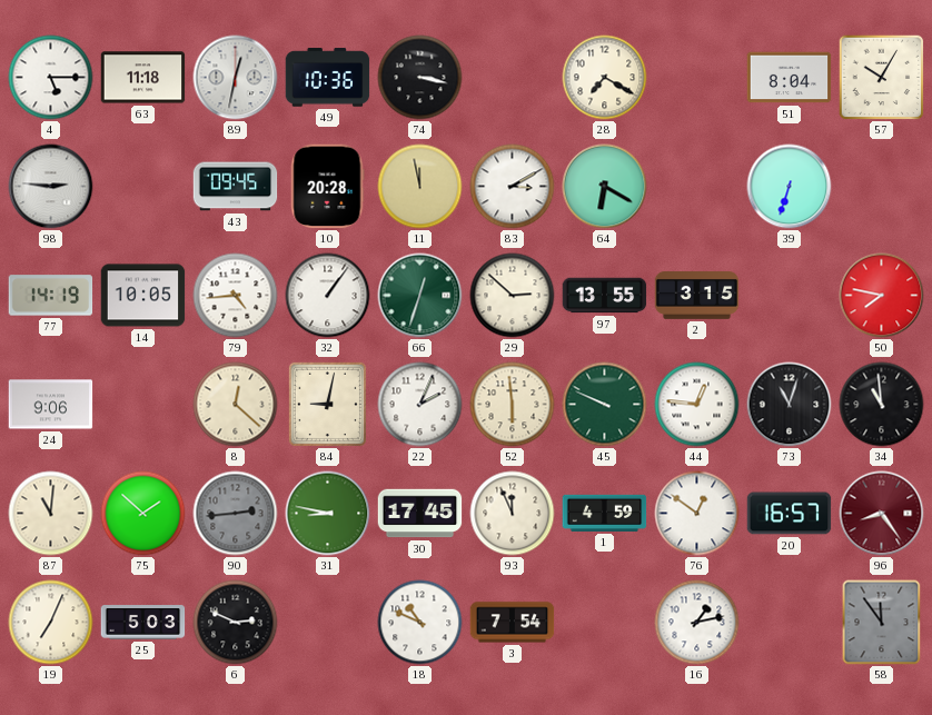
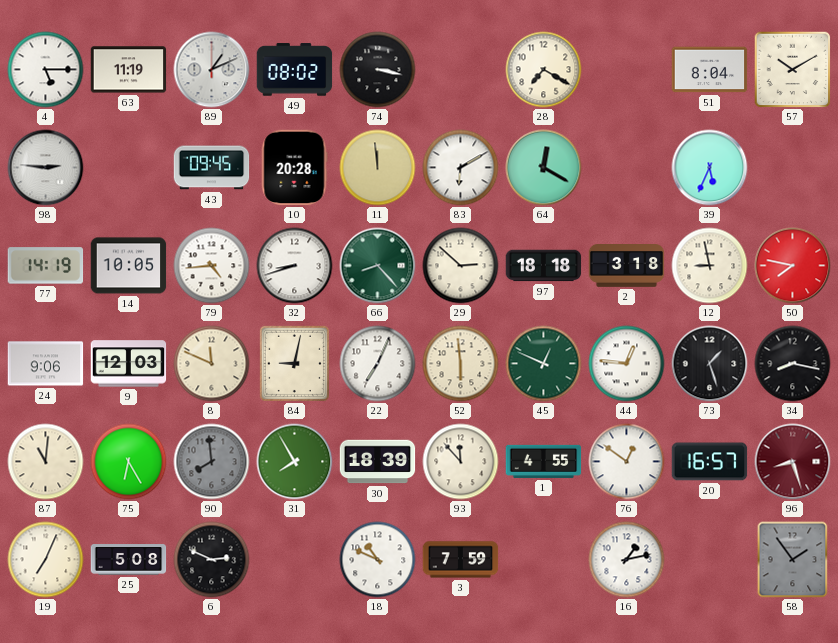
63: 11:18 -> 11:19 (129, 70)
89: 12:32 -> 1:11 (212, 70)
49: 10:36 -> 08:02 (295, 70)
57: 10:05 -> 10:10 (793, 70)
11: 11:58 -> 11:59 (378, 168)
83: 3:10 -> 6:10 (461, 168)
64: 6:20 -> 12:20 (544, 168)
39: 6:33 -> 5:34 (710, 168)
32: 1:06 -> 8:42 (295, 266)
66: 12:33 -> 8:23 (378, 266)
97: 13:55 -> 18:18 (544, 266)
2: 3:15 -> 3:18 (627, 266)
12: none -> 8:58 (710, 266)
9: none -> 12:03 (129, 364)
8: 12:22 -> 11:49 (212, 364)
22: 2:04 -> 7:04 (378, 364)
45: 9:49 -> 12:49 (544, 364)
73: 11:03 -> 1:27 (710, 364)
34: 10:59 -> 8:17 (793, 364)
75: 1:52 -> 6:25 (129, 462)
90: 2:44 -> 7:59 (212, 462)
31: 8:47 -> 7:55 (295, 462)
30: 17:45 -> 18:39 (378, 462)
93: 11:56 -> 11:53 (461, 462)
1: 4:59 -> 4:55 (544, 461)
96: 8:24 -> 8:27 (793, 462)
25: 5:03 -> 5:08 (129, 560)
3: 7:54 -> 7:59 (461, 560)
58: 11:54 -> 1:54 (793, 560)
